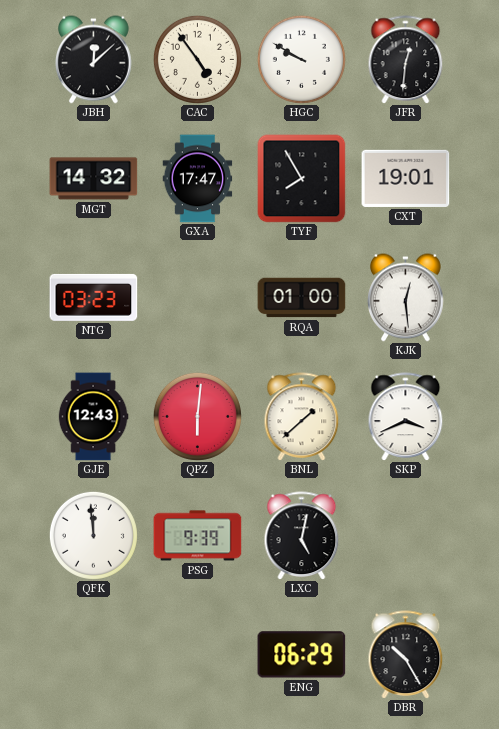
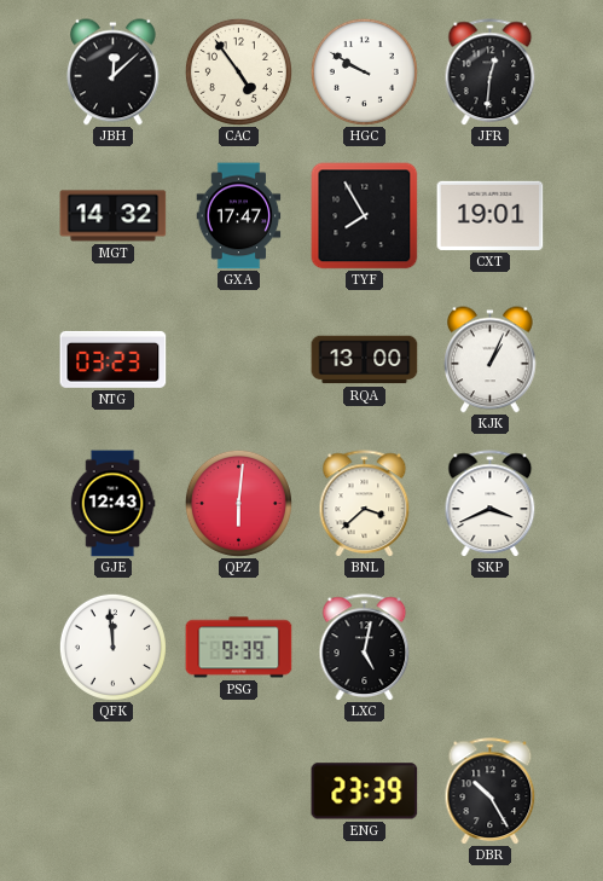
RQA: 01:00 -> 13:00 (365, 360)
KJK: 12:29 -> 1:04 (491, 360)
BNL: 1:38 -> 3:38 (365, 504)
ENG: 06:29 -> 23:39 (365, 792)
